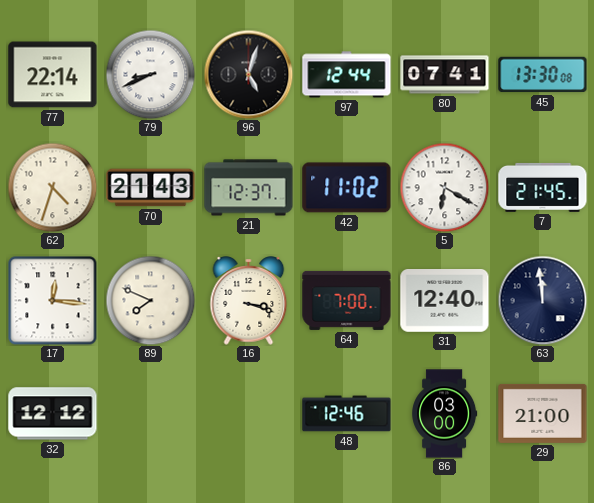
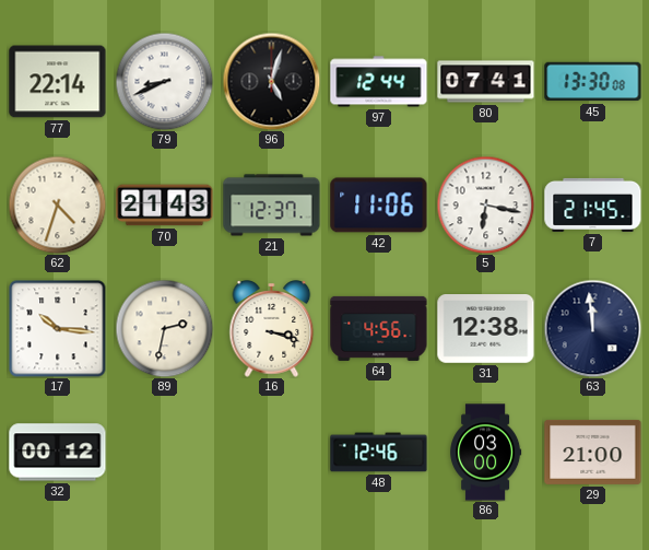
42: 11:02 -> 11:06 (379, 206)
5: 6:20 -> 6:17 (485, 204)
17: 12:16 -> 10:16 (57, 329)
89: 7:49 -> 2:32 (164, 328)
64: 7:00 -> 4:56 (379, 328)
31: 12:40 -> 12:38 (486, 329)
32: 12:12 -> 00:12 (58, 453)
